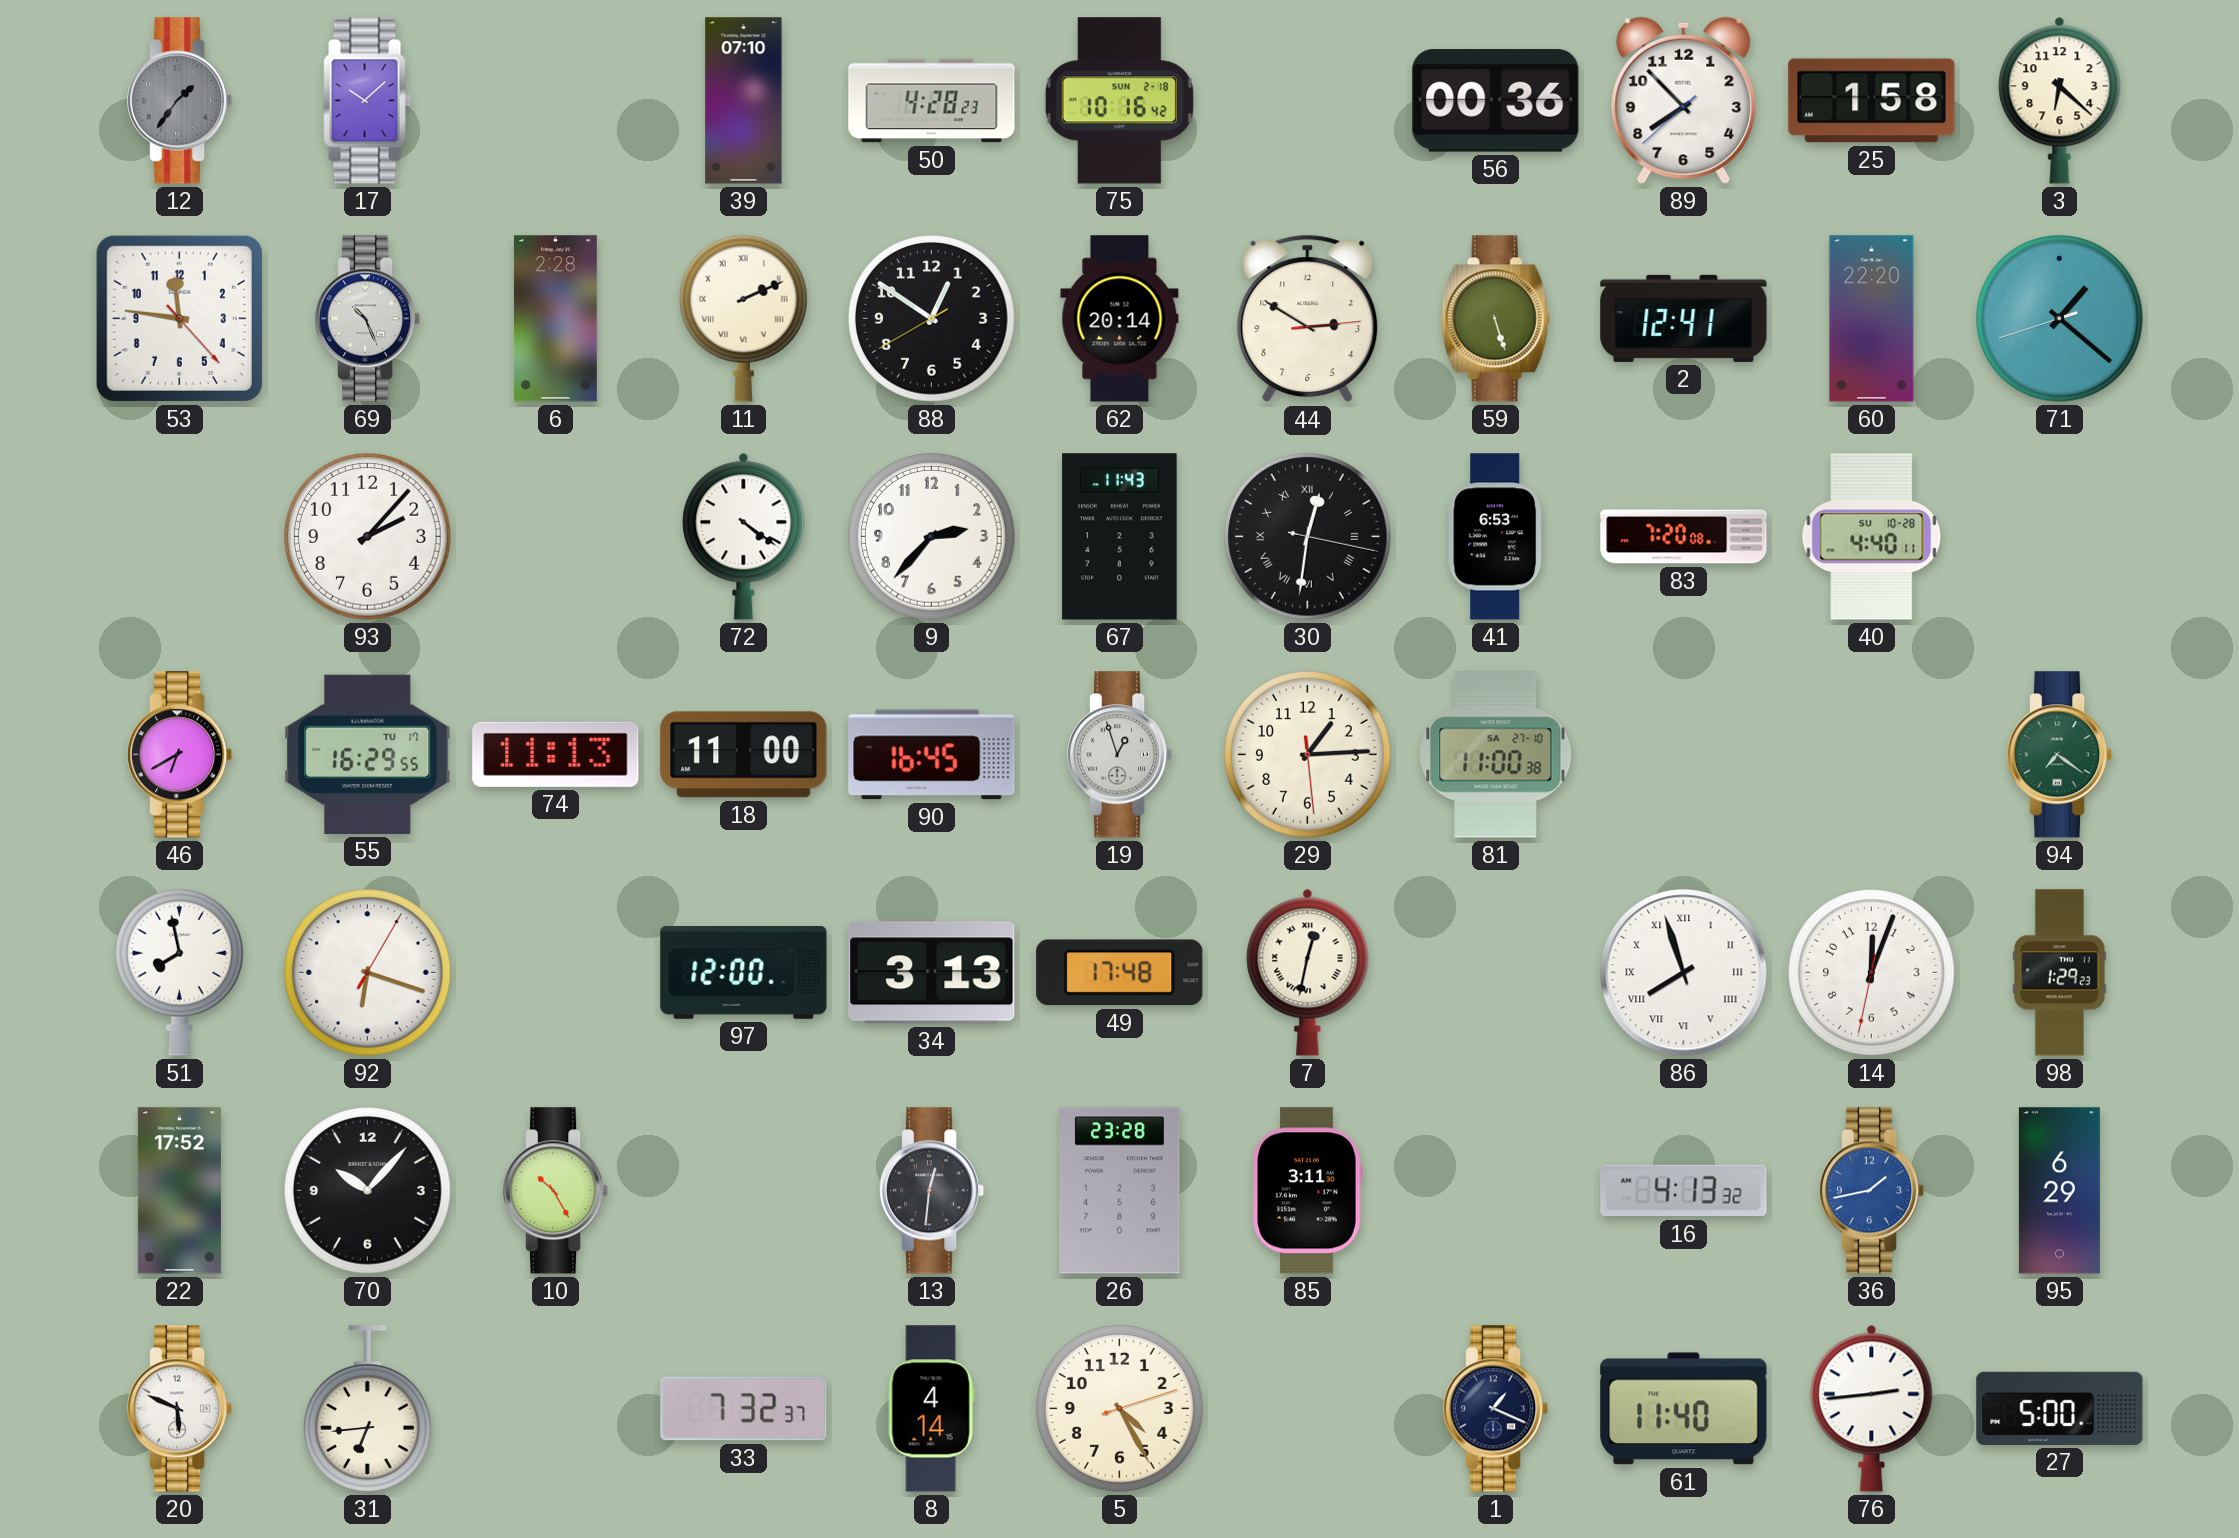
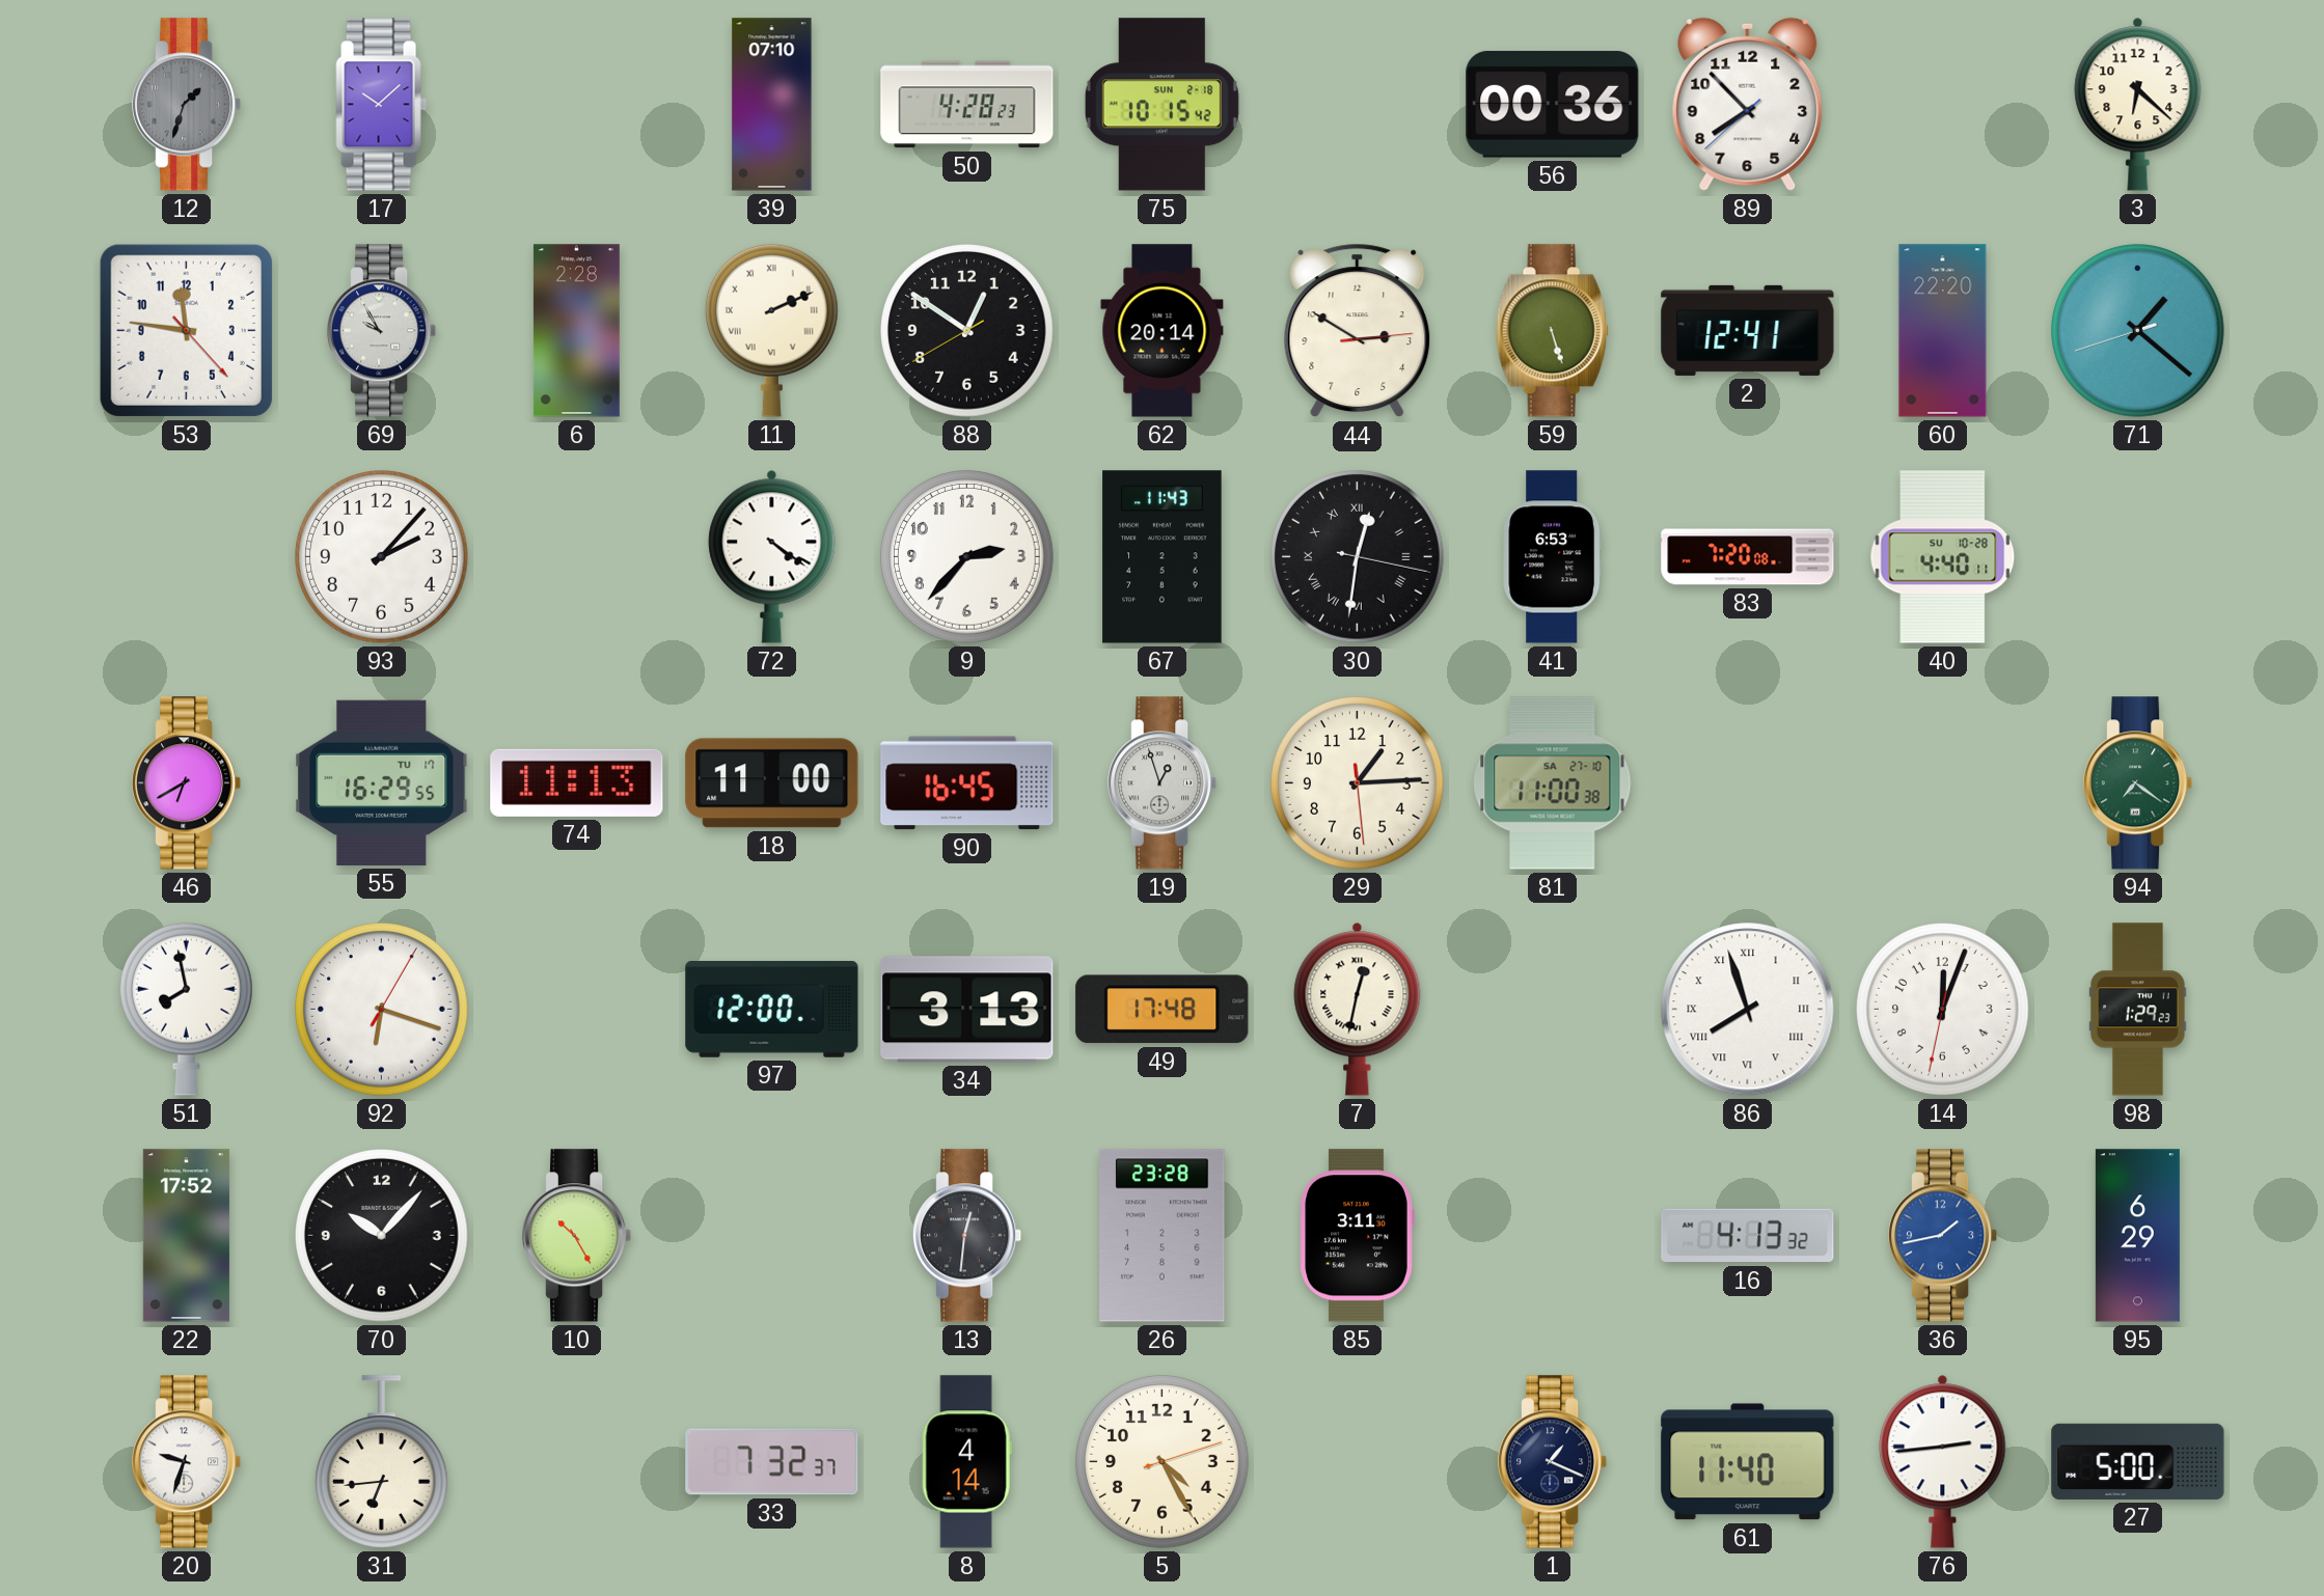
12: 1:36 -> 1:33 (188, 105)
75: 10:16 -> 10:15 (1161, 105)
25: 1:58 -> none (1872, 101)
69: 10:26 -> 9:55 (383, 331)
20: 5:49 -> 9:33 (188, 1462)
